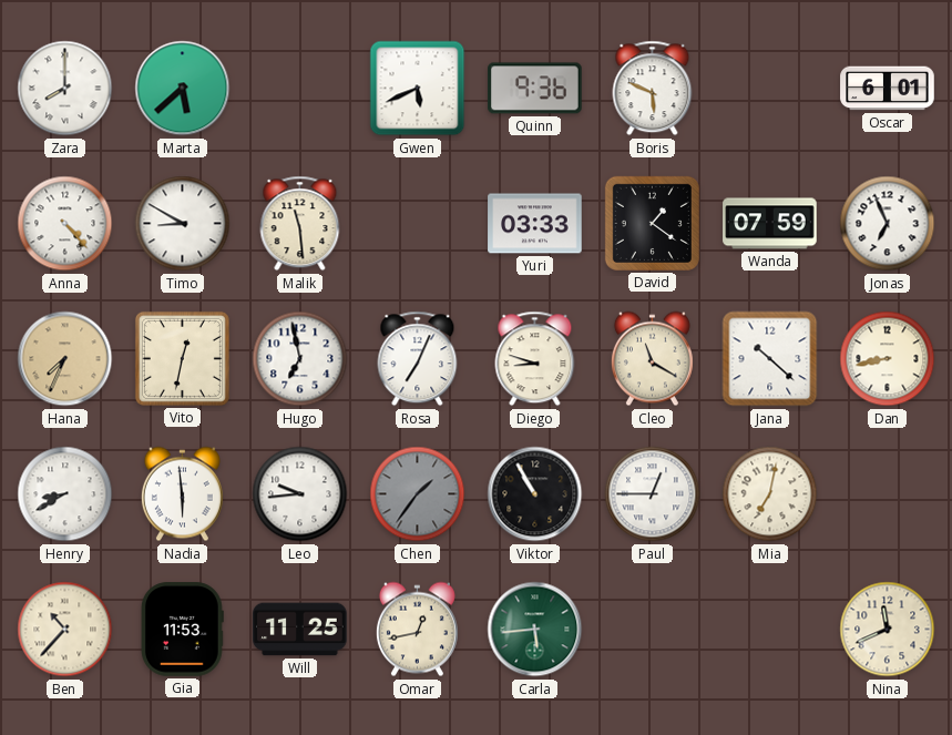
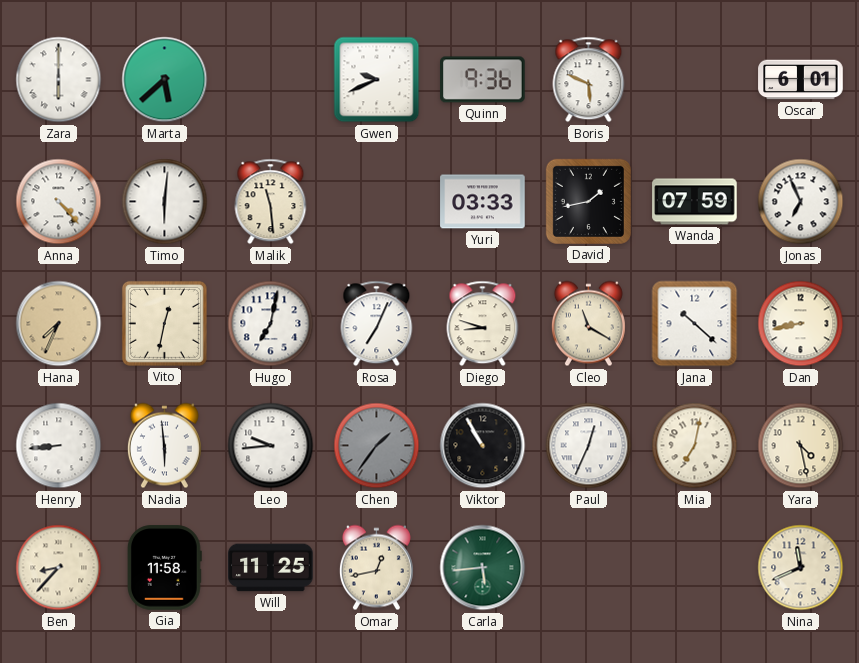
Zara: 8:00 -> 6:00 (59, 80)
Gwen: 5:41 -> 9:41 (377, 80)
Timo: 8:50 -> 6:01 (165, 202)
David: 1:21 -> 1:43 (588, 201)
Hugo: 6:58 -> 7:02 (271, 324)
Henry: 8:40 -> 8:44 (59, 446)
Paul: 12:45 -> 12:34 (589, 446)
Yara: none -> 4:28 (801, 446)
Ben: 10:37 -> 8:37 (59, 568)
Gia: 11:53 -> 11:58 (164, 568)
